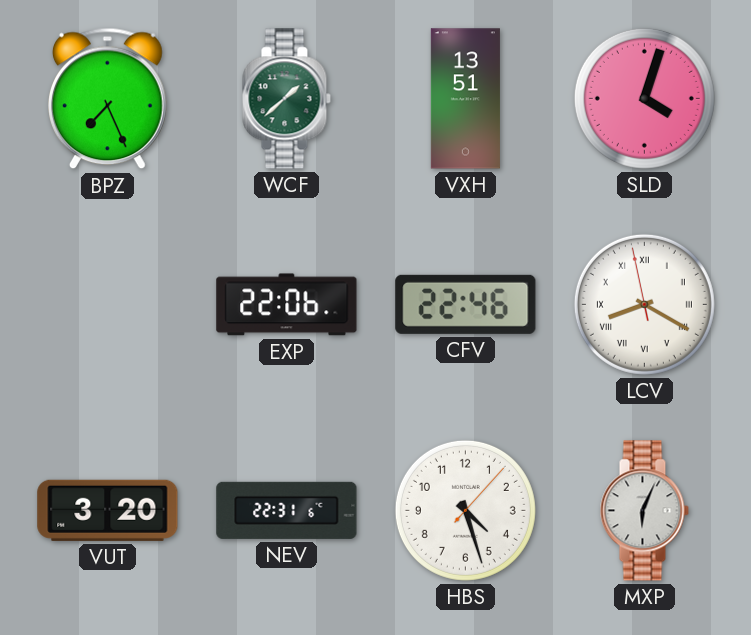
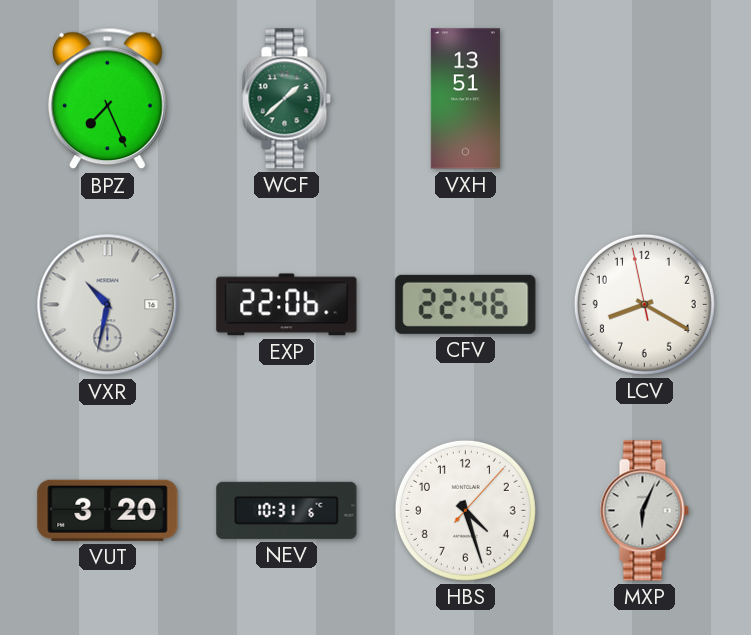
SLD: 4:03 -> none (644, 98)
VXR: none -> 10:32 (108, 305)
LCV numerals: Roman -> Arabic (644, 304)
NEV: 22:31 -> 10:31 (287, 510)
